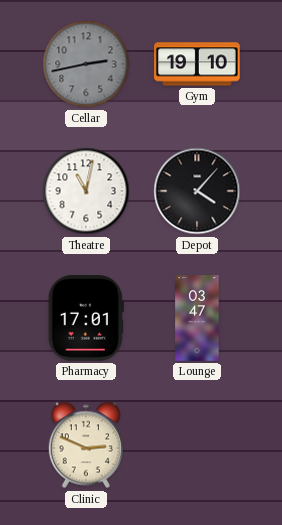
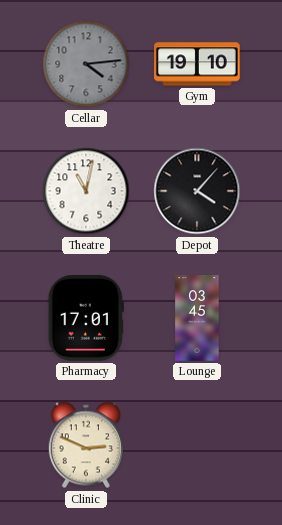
Cellar: 2:43 -> 4:14 (86, 64)
Lounge: 03:47 -> 03:45 (197, 318)
